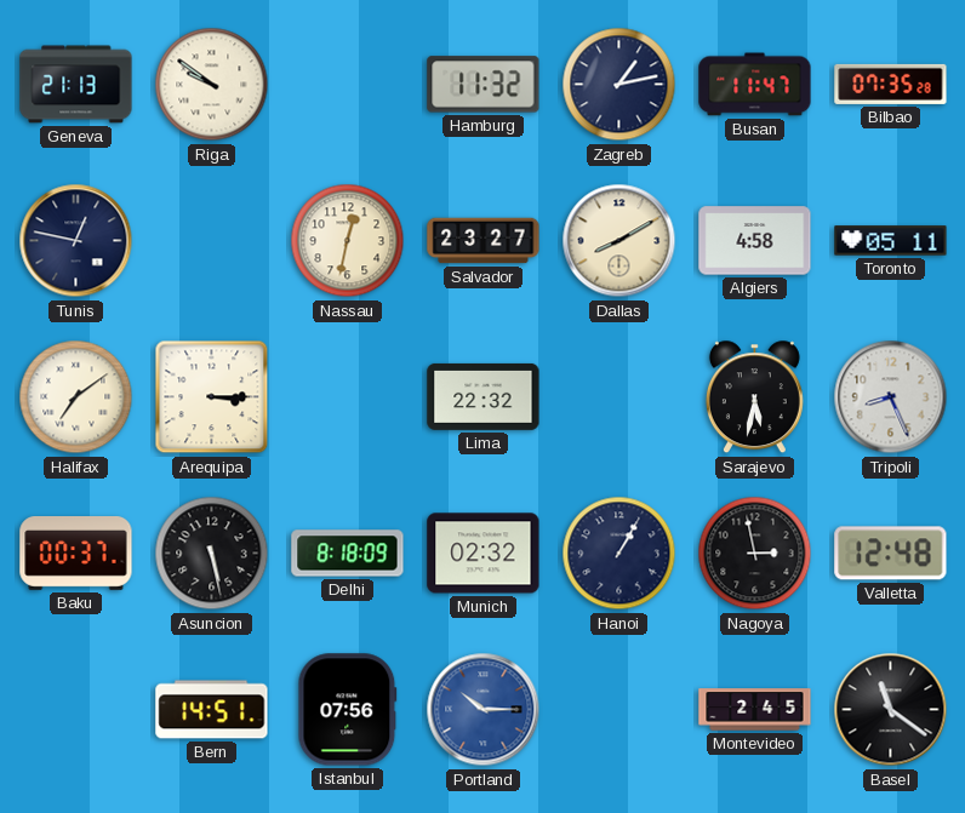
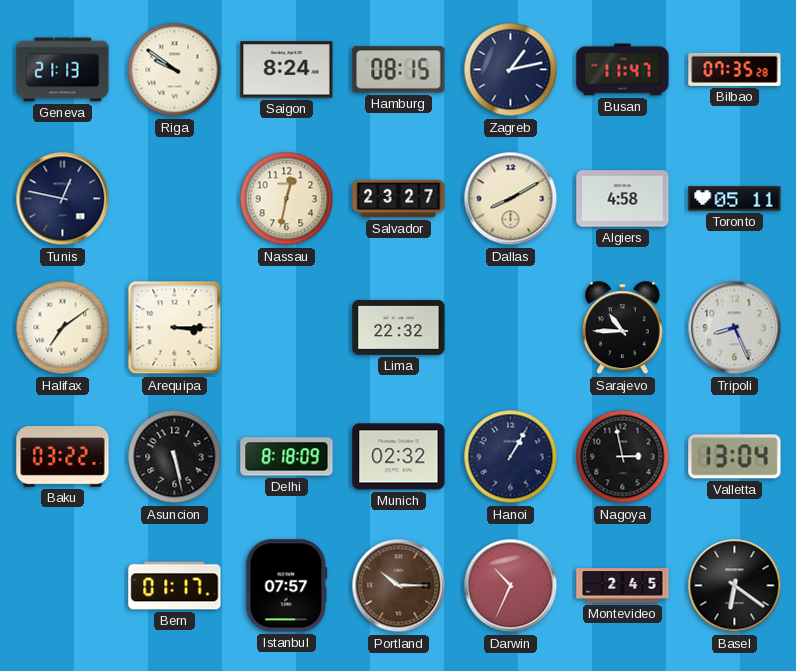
Saigon: none -> 8:24 (287, 70)
Hamburg: 11:32 -> 08:15 (399, 70)
Sarajevo: 5:32 -> 10:45 (622, 328)
Baku: 00:37 -> 03:22 (63, 457)
Valletta: 12:48 -> 13:04 (735, 457)
Bern: 14:51 -> 01:17 (175, 586)
Istanbul: 07:56 -> 07:57 (287, 586)
Portland dial: blue -> brown (399, 586)
Darwin: none -> 10:34 (511, 586)
Basel: 11:21 -> 6:21 (735, 586)
